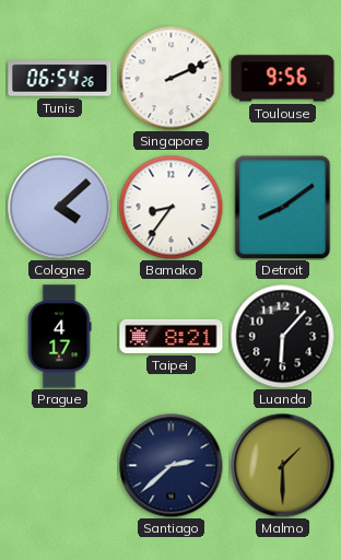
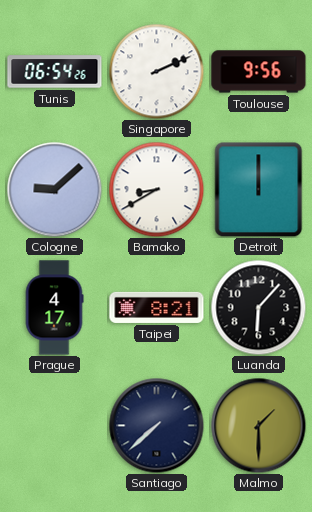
Cologne: 4:08 -> 9:08 (54, 189)
Bamako: 8:36 -> 8:40 (156, 189)
Detroit: 8:09 -> 12:00 (259, 189)
Santiago: 2:38 -> 7:38 (156, 425)
